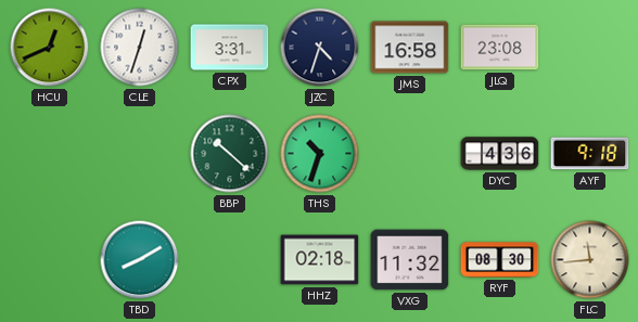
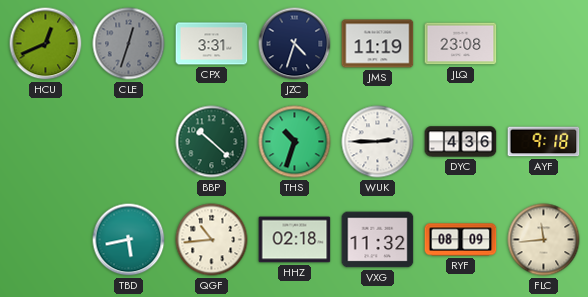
CLE dial: white -> grey (129, 44)
JMS: 16:58 -> 11:19 (378, 44)
WUK: none -> 2:45 (378, 142)
TBD: 8:10 -> 5:43 (129, 240)
QGF: none -> 10:44 (212, 240)
RYF: 08:30 -> 08:09 (461, 240)
